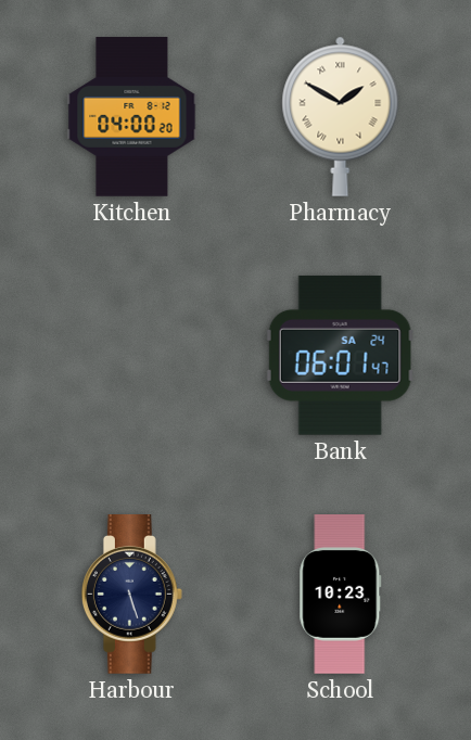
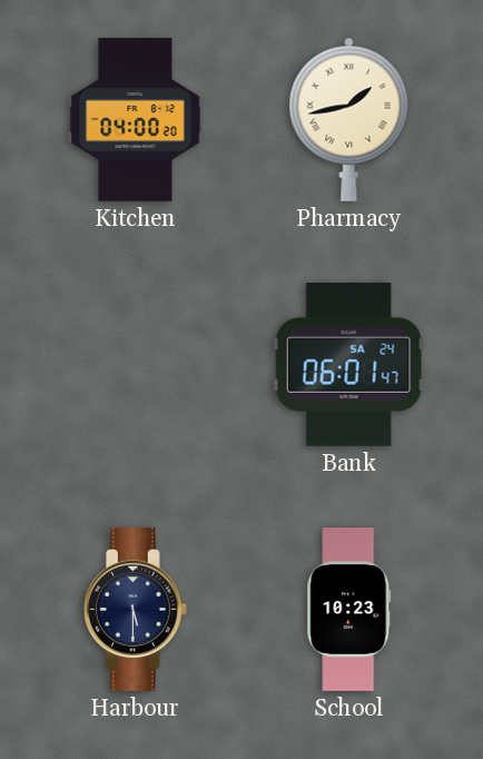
Pharmacy: 1:50 -> 1:43 (349, 119)
Harbour: 5:27 -> 5:30 (135, 610)
